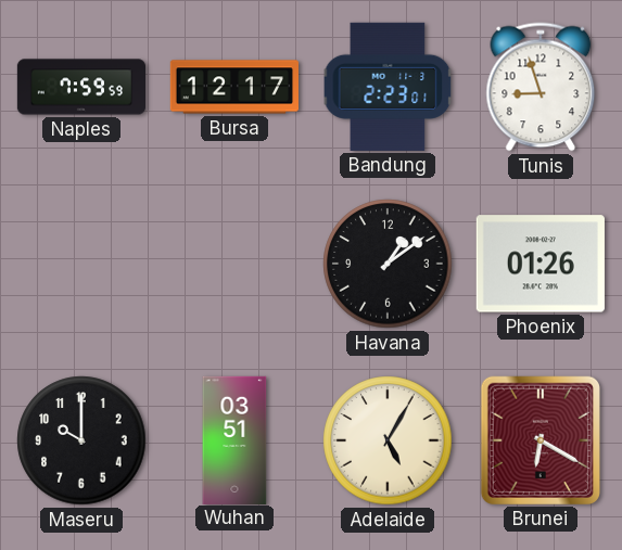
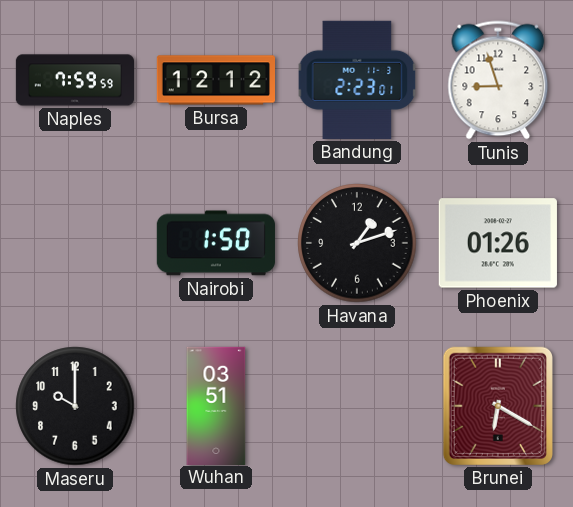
Bursa: 12:17 -> 12:12 (215, 80)
Nairobi: none -> 1:50 (216, 243)
Havana: 1:09 -> 1:12 (357, 243)
Adelaide: 5:05 -> none (388, 440)
